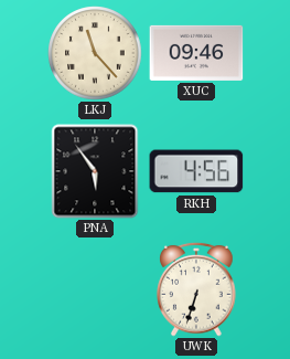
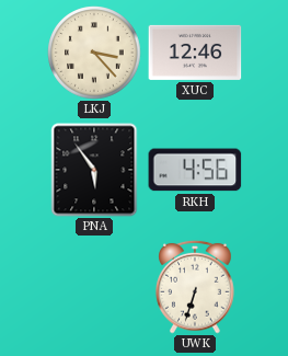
LKJ: 11:23 -> 3:23 (94, 53)
XUC: 09:46 -> 12:46 (195, 53)
